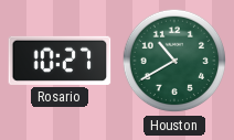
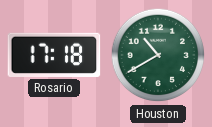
Rosario: 10:27 -> 17:18 (54, 55)
